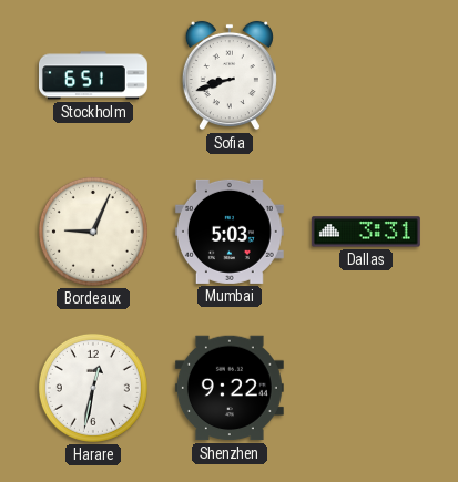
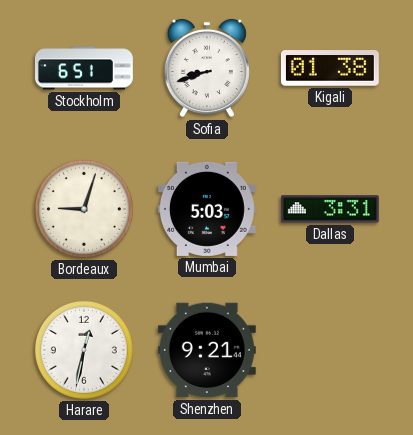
Kigali: none -> 01:38 (330, 68)
Bordeaux: 9:04 -> 9:03 (84, 209)
Shenzhen: 9:22 -> 9:21 (207, 350)
